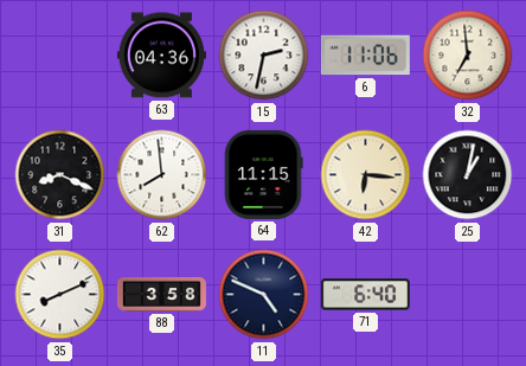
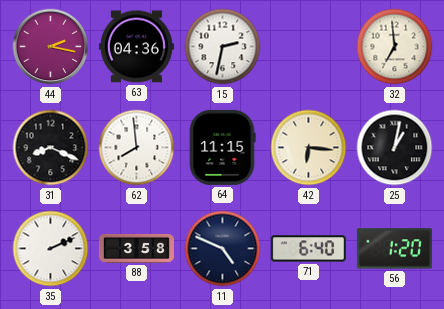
44: none -> 2:17 (51, 47)
6: 11:06 -> none (365, 56)
35: 8:11 -> 2:11 (51, 249)
56: none -> 1:20 (394, 249)
